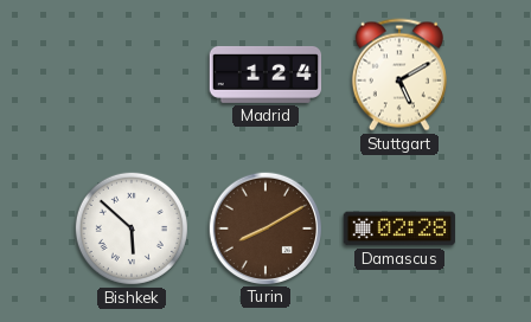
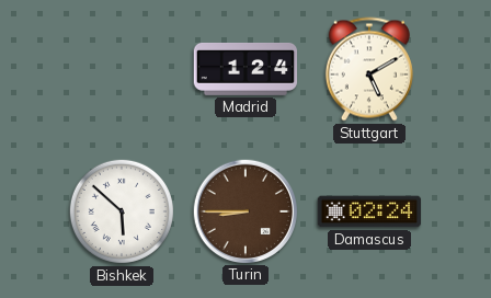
Turin: 8:10 -> 8:45 (244, 210)
Damascus: 02:28 -> 02:24 (369, 211)
